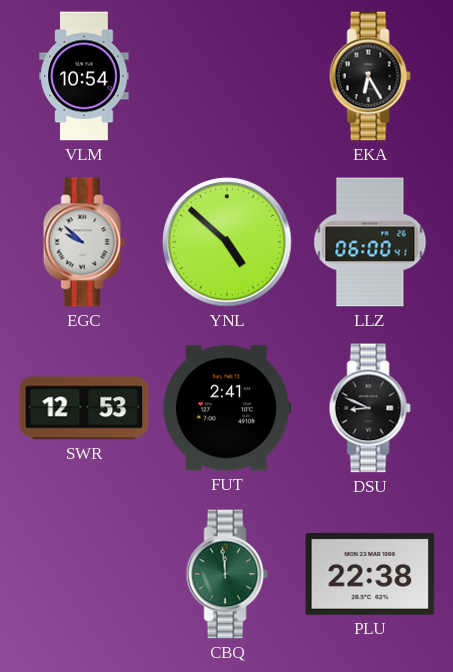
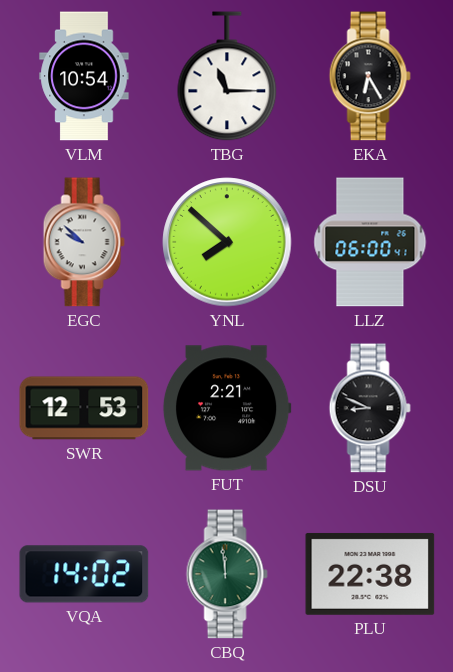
TBG: none -> 11:15 (227, 76)
YNL: 4:52 -> 7:52 (227, 242)
FUT: 2:41 -> 2:21 (227, 408)
VQA: none -> 14:02 (84, 574)
